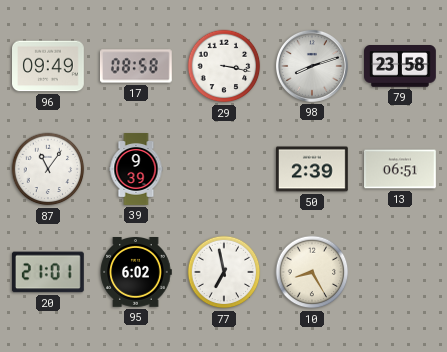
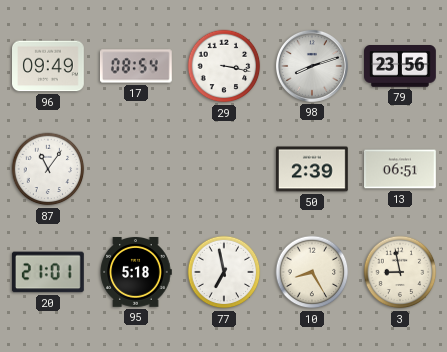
17: 08:58 -> 08:54 (136, 66)
79: 23:58 -> 23:56 (401, 67)
39: 9:39 -> none (136, 169)
95: 6:02 -> 5:18 (136, 273)
3: none -> 8:58 (400, 272)
